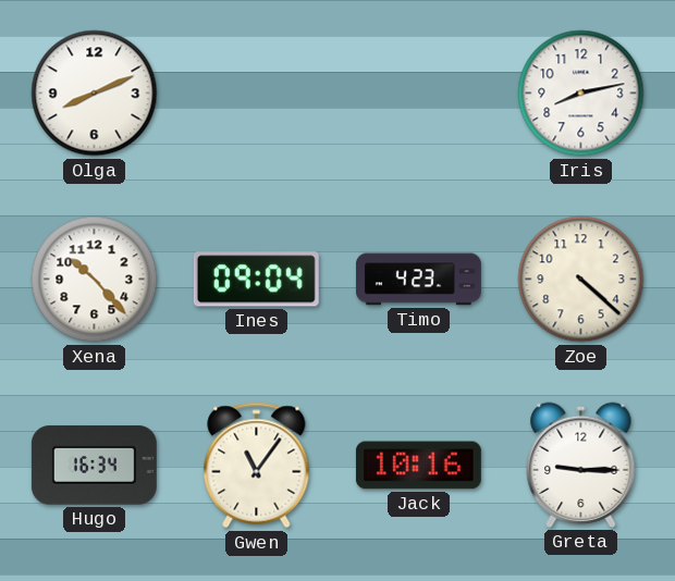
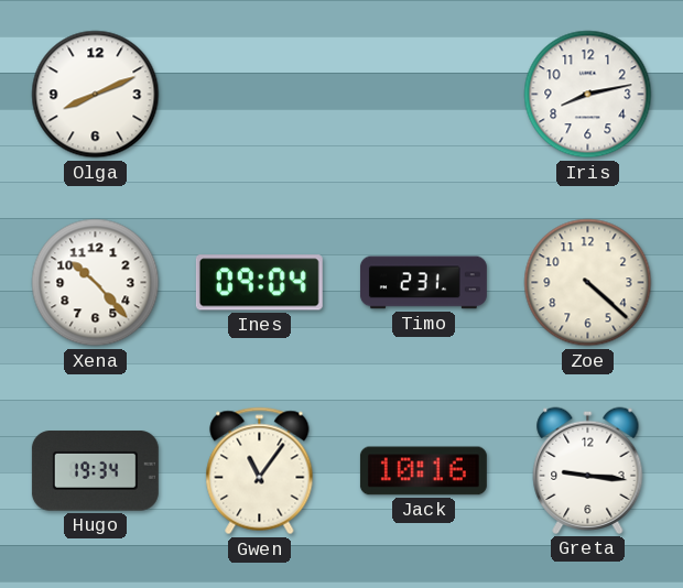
Timo: 4:23 -> 2:31 (423, 283)
Hugo: 16:34 -> 19:34 (95, 471)
Greta: 9:15 -> 9:16 (588, 470)
